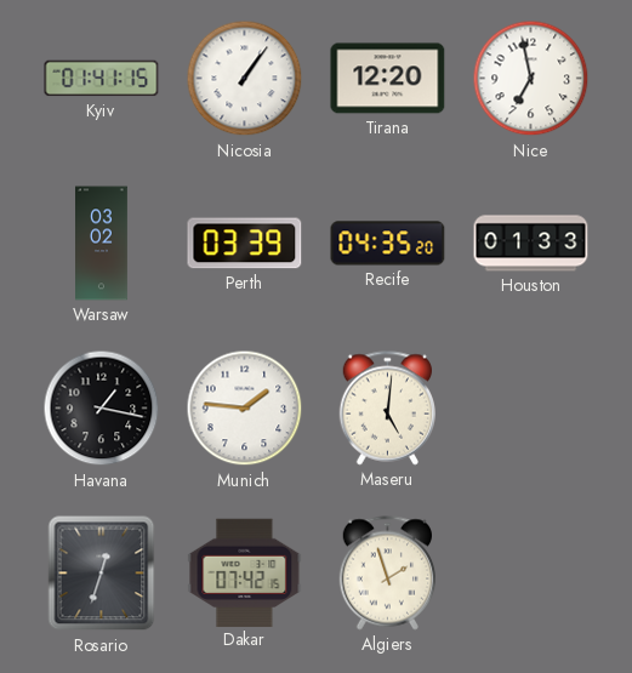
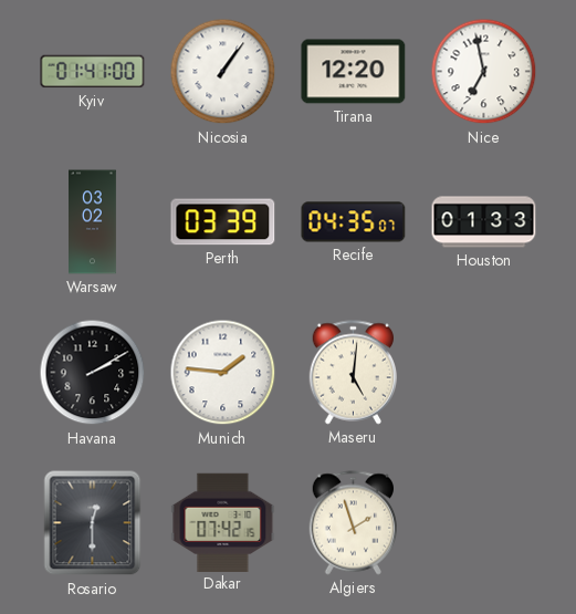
Kyiv: 01:41:15 -> 01:41:00 (93, 72)
Recife: 04:35:20 -> 04:35:07 (354, 222)
Havana: 1:17 -> 2:10 (93, 373)
Rosario: 12:33 -> 12:30 (93, 523)
